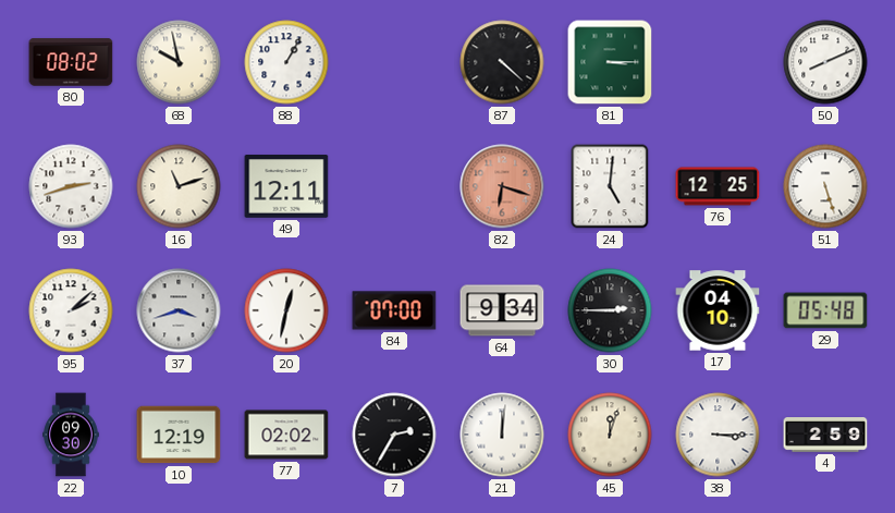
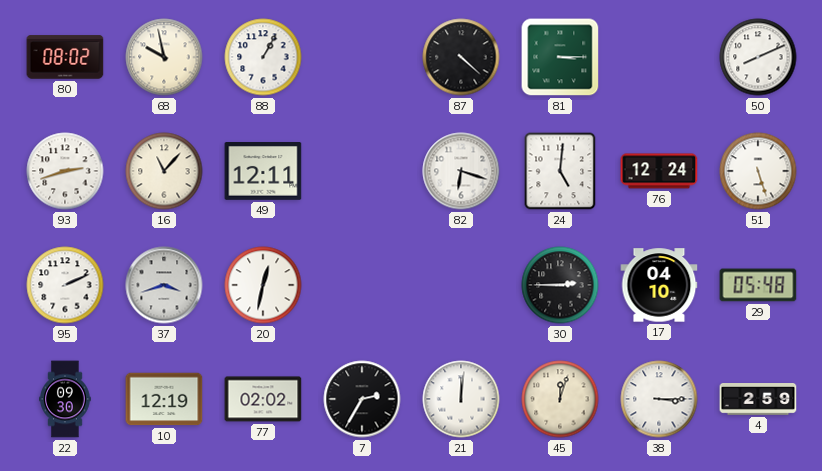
16: 11:12 -> 11:07 (164, 171)
82 dial: salmon -> white (461, 171)
76: 12:25 -> 12:24 (659, 171)
95: 2:08 -> 2:11 (65, 285)
84: 07:00 -> none (394, 310)
64: 9:34 -> none (502, 310)
